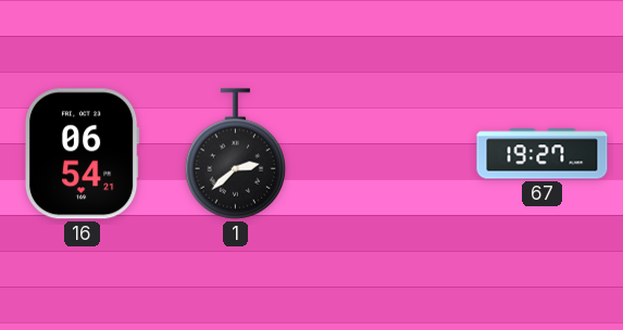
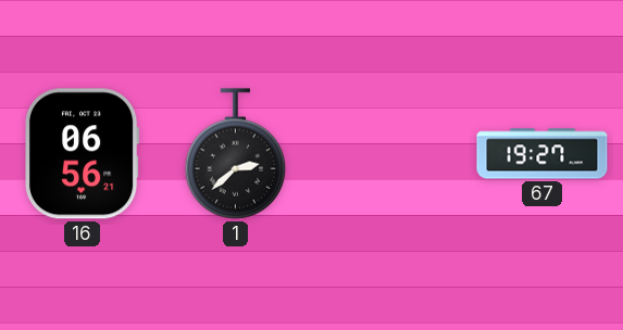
16: 06:54 -> 06:56 (82, 154)
